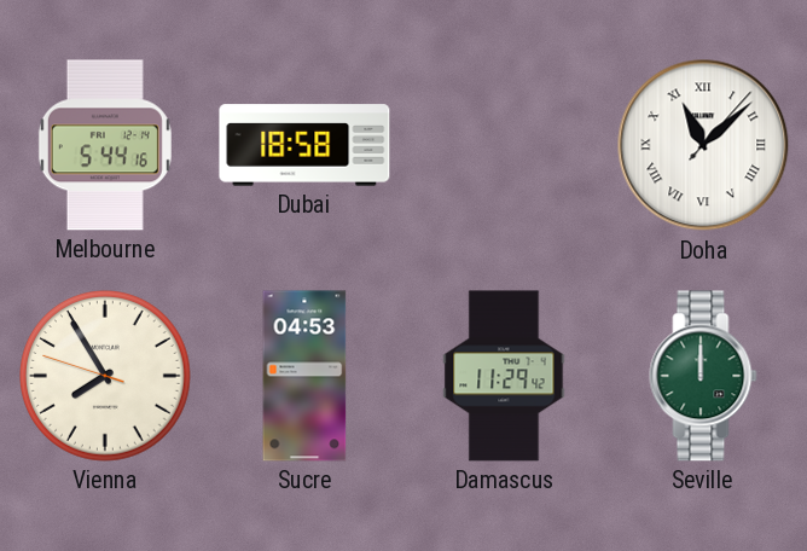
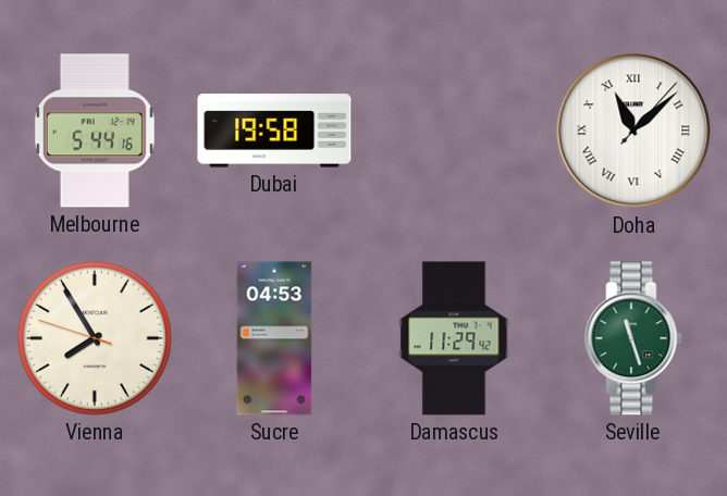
Dubai: 18:58 -> 19:58 (274, 131)
Seville: 12:00 -> 11:27 (633, 338)
